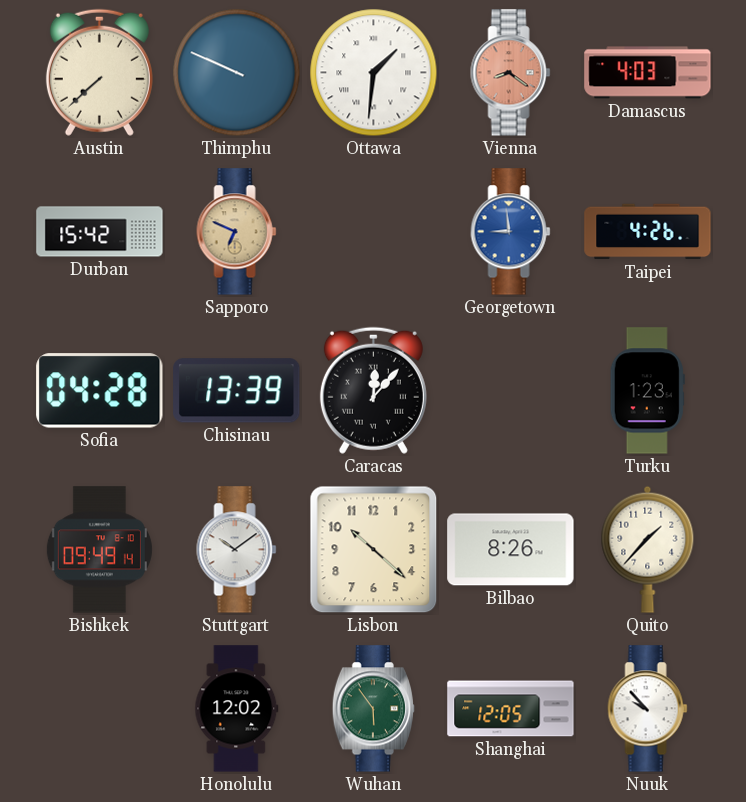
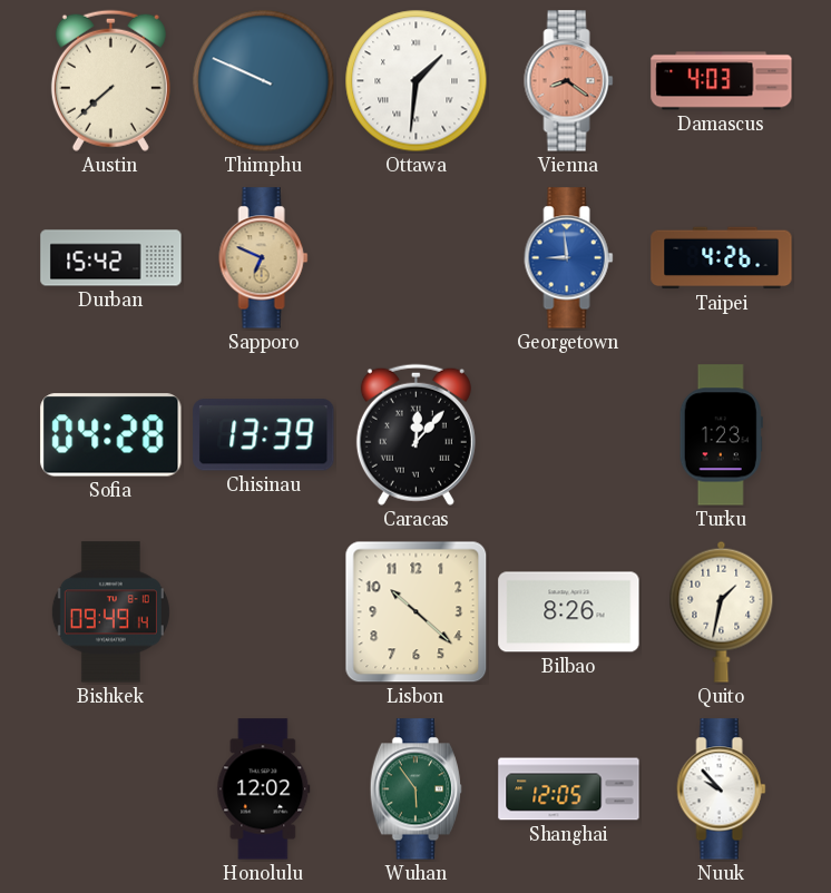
Stuttgart: 10:09 -> none (237, 550)
Quito: 1:37 -> 1:32 (722, 611)
